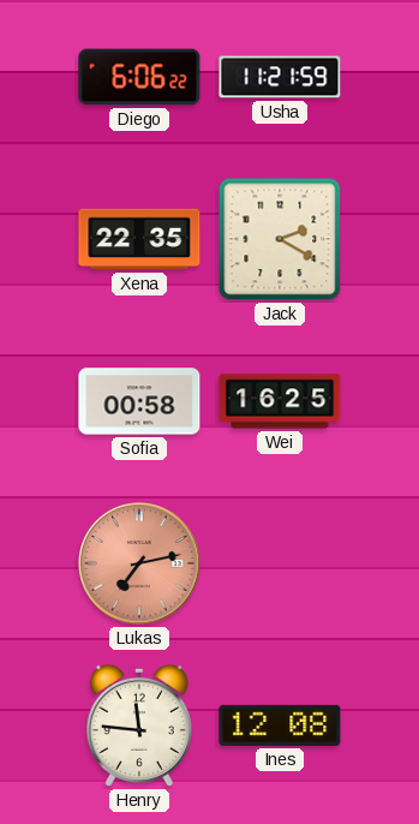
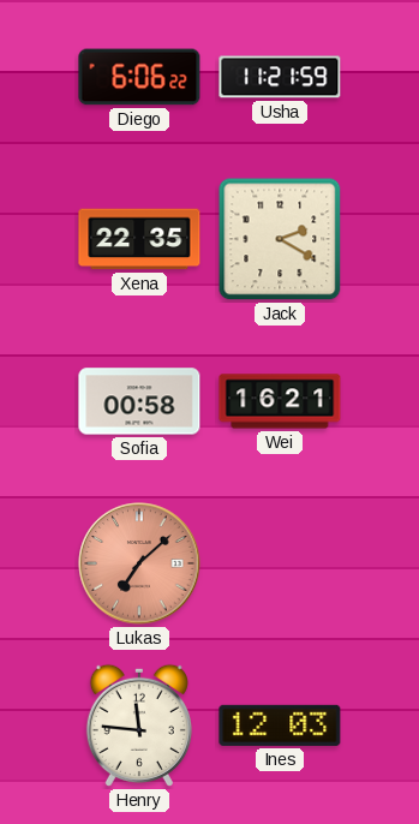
Wei: 16:25 -> 16:21 (280, 401)
Lukas: 7:13 -> 7:08 (139, 563)
Ines: 12:08 -> 12:03 (280, 726)
